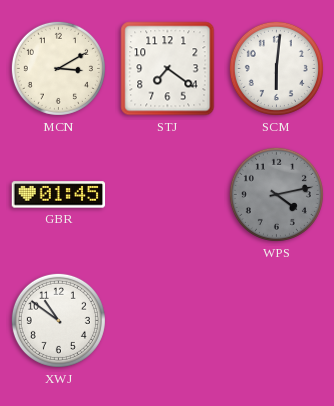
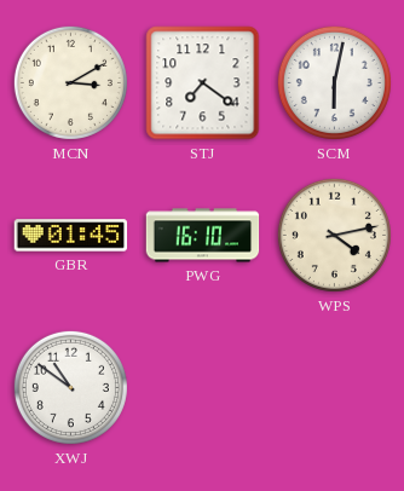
SCM: 6:01 -> 6:02 (334, 82)
PWG: none -> 16:10 (203, 236)
WPS dial: grey -> cream (334, 235)
